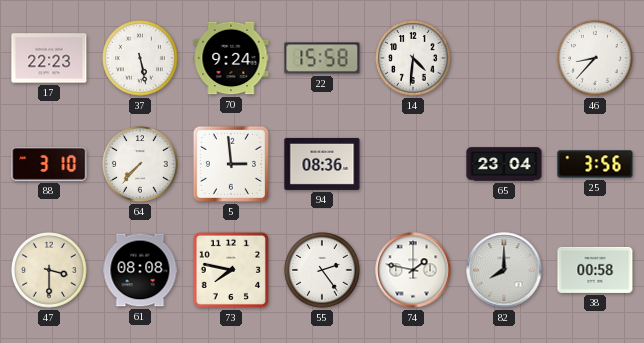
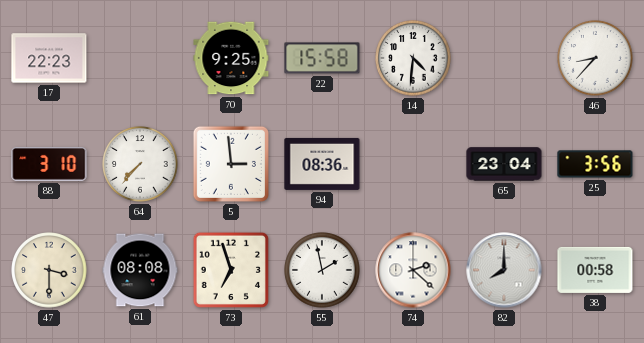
37: 5:28 -> none (140, 58)
70: 9:24 -> 9:25 (231, 58)
73: 7:47 -> 6:57 (231, 270)
55: 2:24 -> 1:58 (322, 270)
74: 1:47 -> 2:22 (413, 270)
